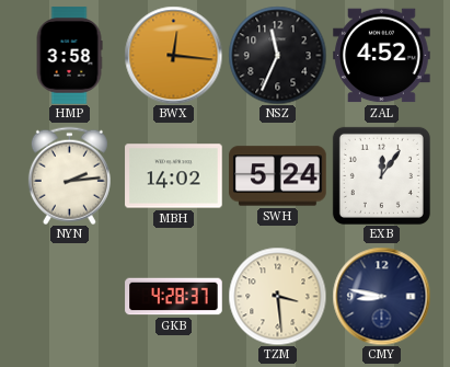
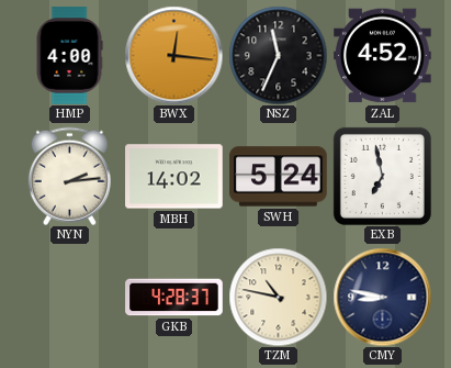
HMP: 3:58 -> 4:00 (69, 56)
EXB: 12:06 -> 6:58 (382, 176)
TZM: 3:29 -> 10:47 (278, 297)
